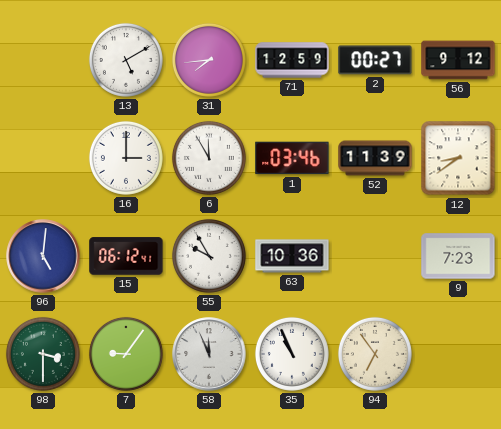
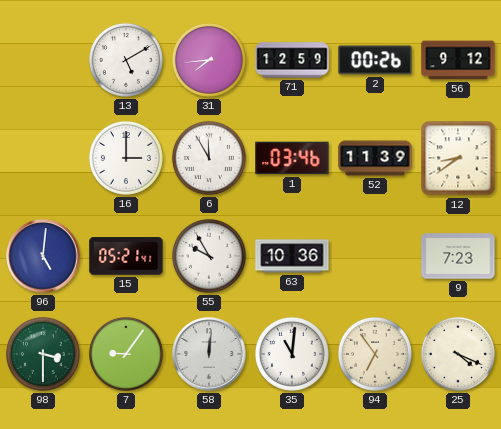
2: 00:27 -> 00:26 (375, 60)
15: 06:12 -> 05:21 (126, 256)
58: 11:56 -> 12:01 (209, 354)
35: 10:56 -> 11:01 (292, 354)
25: none -> 4:19 (458, 354)
